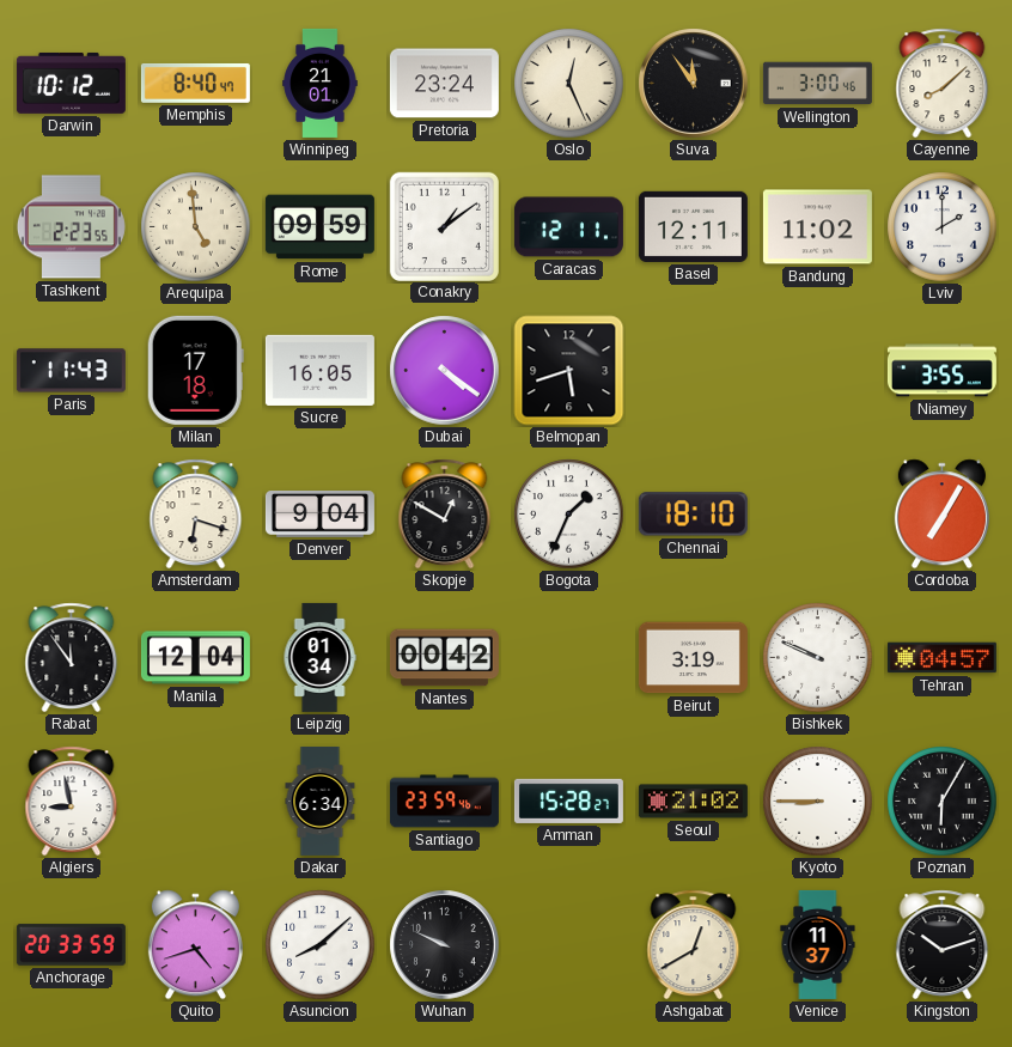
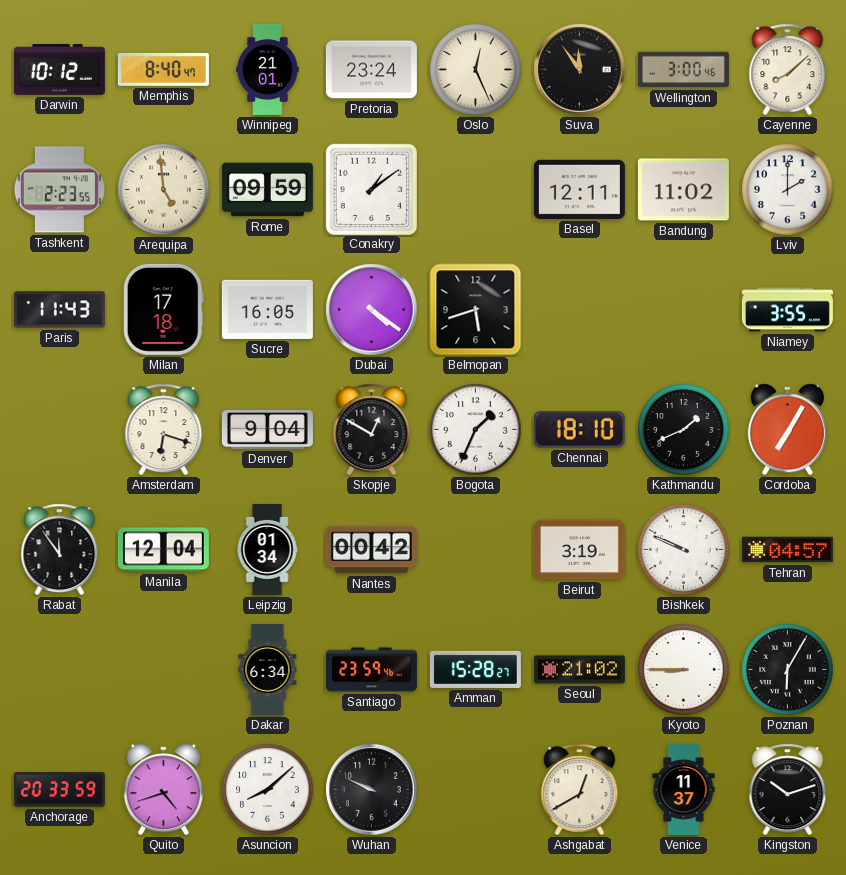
Caracas: 12:11 -> none (568, 227)
Kathmandu: none -> 1:41 (684, 430)
Algiers: 8:58 -> none (72, 802)
